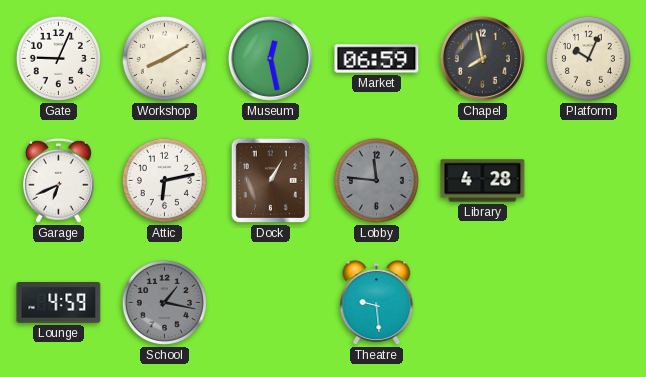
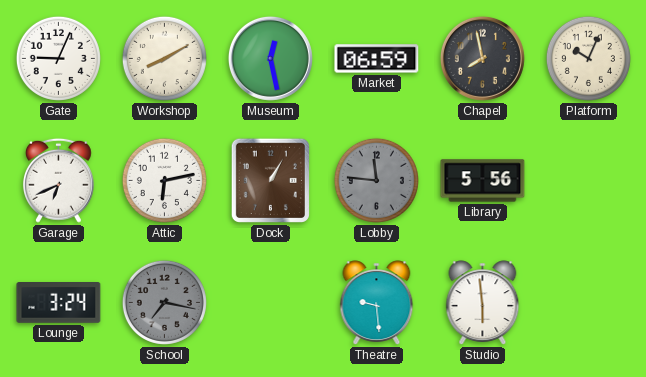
Library: 4:28 -> 5:56 (483, 181)
Lounge: 4:59 -> 3:24 (59, 303)
School: 1:17 -> 7:17 (164, 302)
Studio: none -> 5:59 (483, 303)
